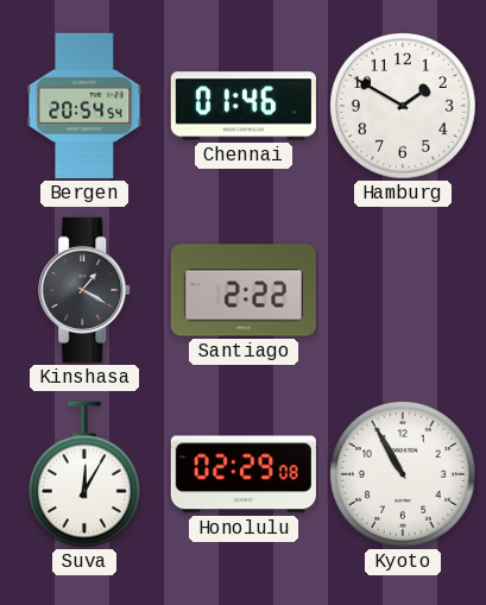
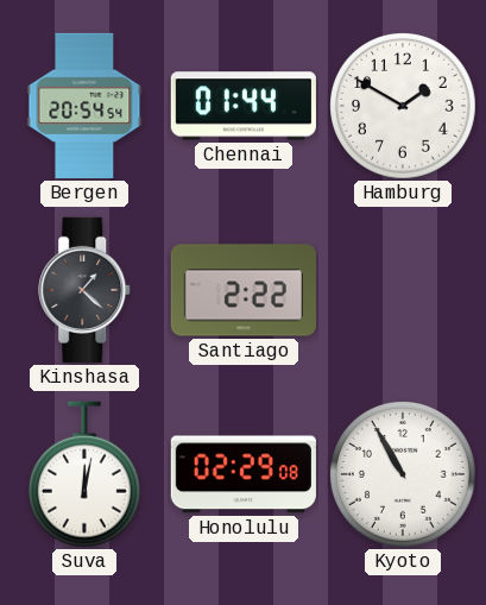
Chennai: 01:46 -> 01:44 (244, 106)
Kinshasa: 1:20 -> 1:22 (86, 290)
Suva: 12:05 -> 12:02 (84, 474)
